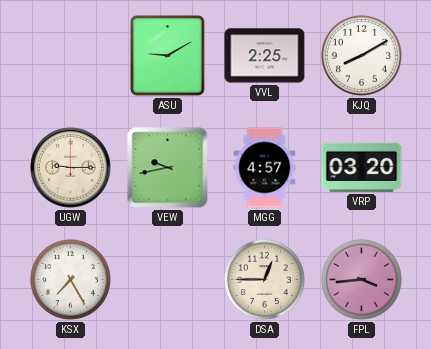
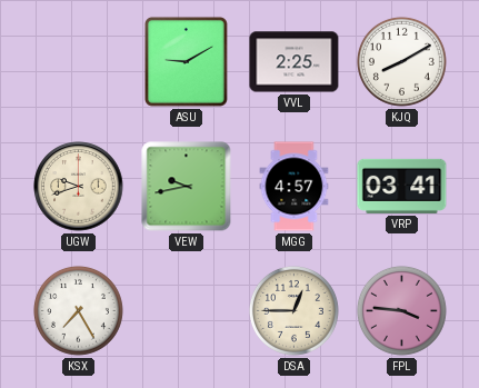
UGW: 9:15 -> 9:42 (79, 187)
VRP: 03:20 -> 03:41 (402, 186)
FPL: 3:44 -> 3:46 (401, 310)
